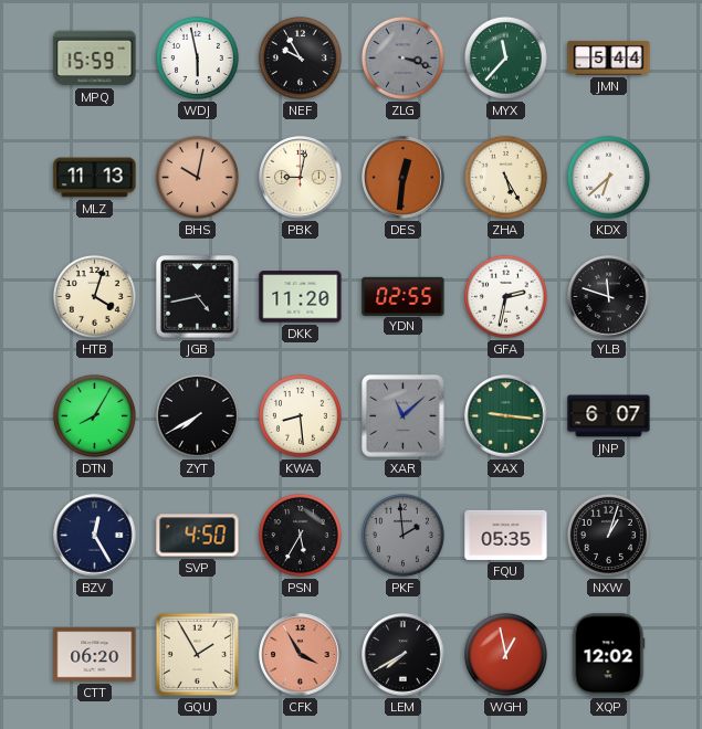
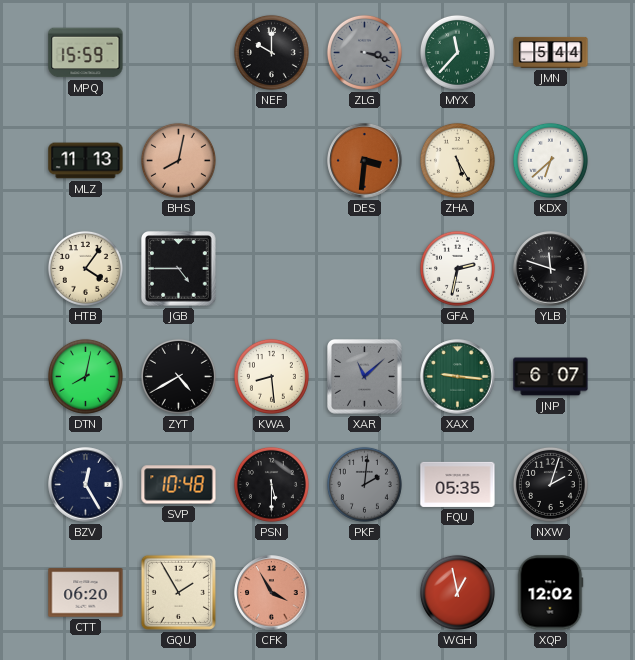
WDJ: 5:58 -> none (197, 57)
NEF: 9:55 -> 10:00 (271, 52)
BHS: 10:02 -> 8:02 (178, 160)
PBK: 9:02 -> none (301, 178)
DES: 12:31 -> 3:31 (365, 161)
HTB: 4:03 -> 4:06 (85, 268)
JGB: 4:43 -> 4:45 (179, 269)
DKK: 11:20 -> none (301, 297)
YDN: 02:55 -> none (404, 296)
DTN: 8:05 -> 8:02 (85, 376)
ZYT: 7:40 -> 4:40 (178, 376)
SVP: 4:50 -> 10:48 (179, 485)
PSN: 5:35 -> 5:30 (271, 484)
PKF: 1:59 -> 2:01 (364, 484)
NXW: 1:03 -> 2:03 (550, 484)
LEM: 7:40 -> none (404, 655)
